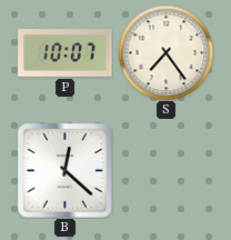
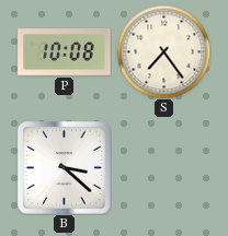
P: 10:07 -> 10:08 (65, 52)
B: 12:22 -> 3:22 (65, 168)
